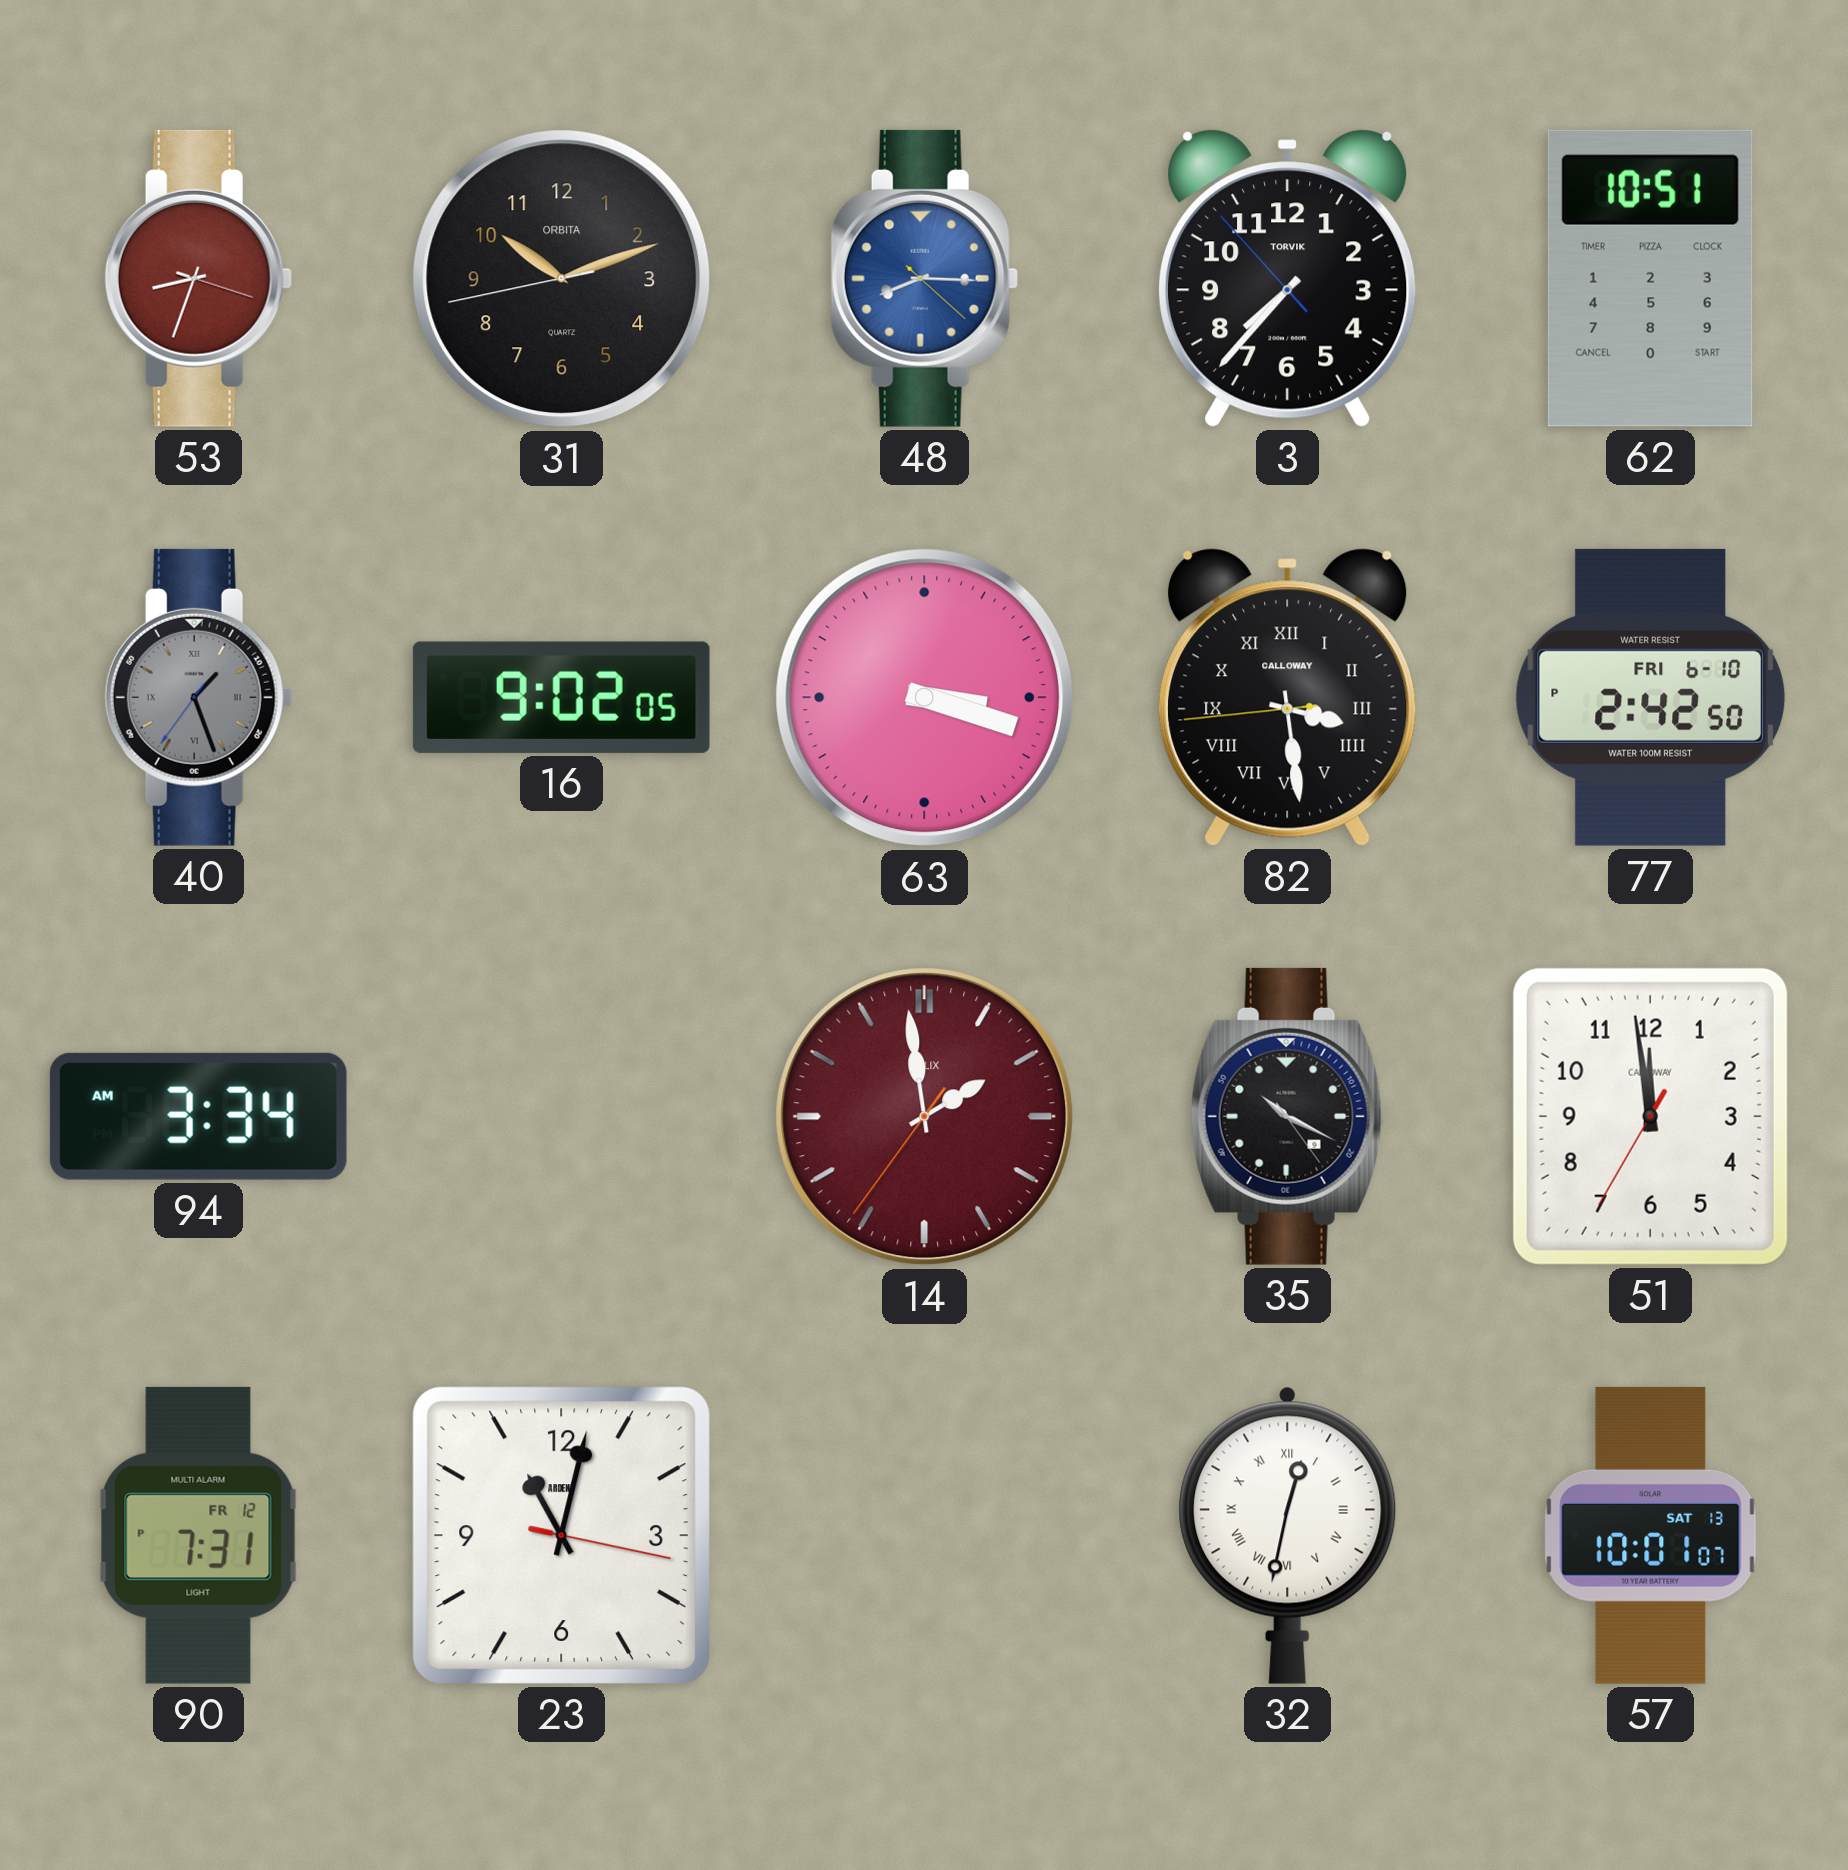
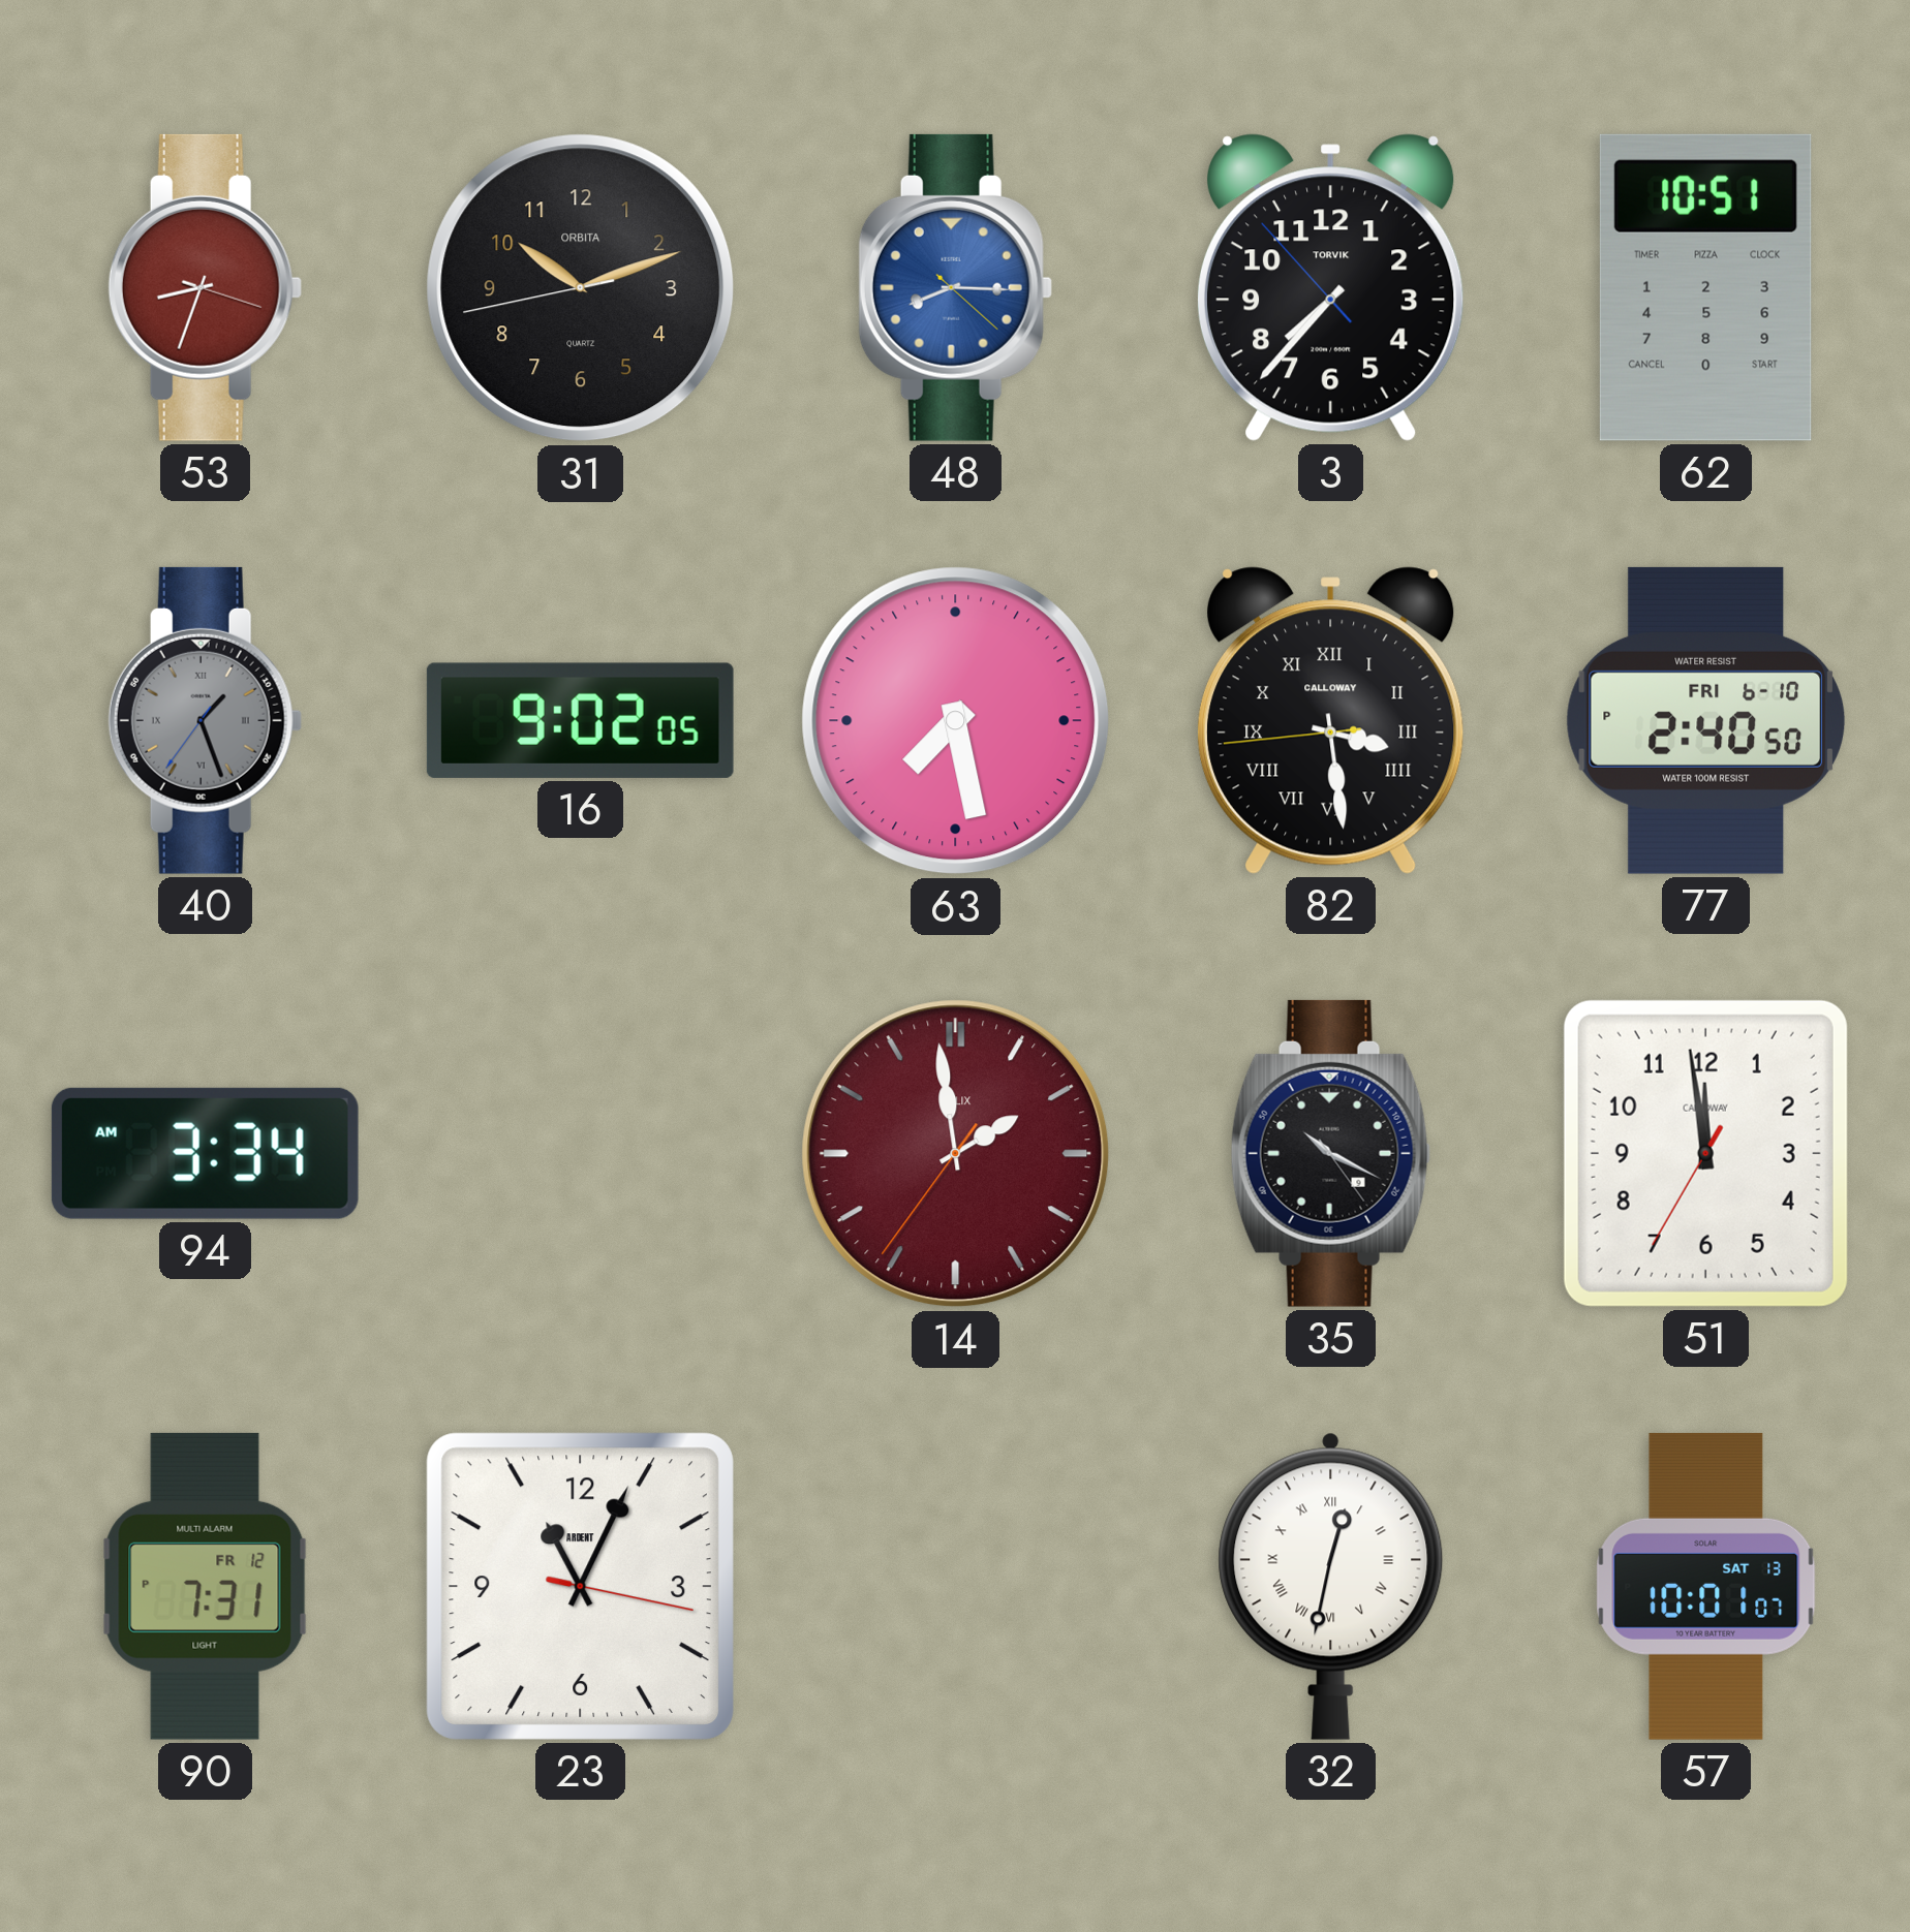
63: 3:18 -> 7:28 (956, 721)
77: 2:42 -> 2:40 (1705, 720)
23: 11:02 -> 11:04 (580, 1586)
